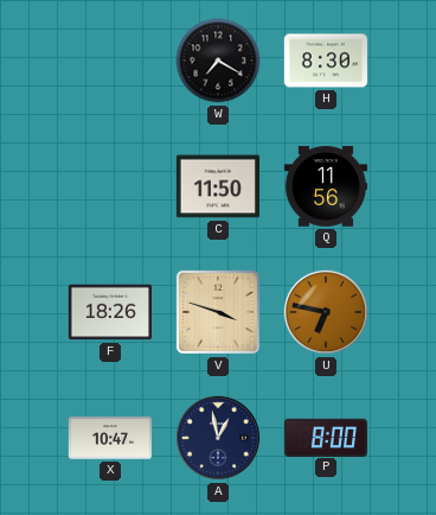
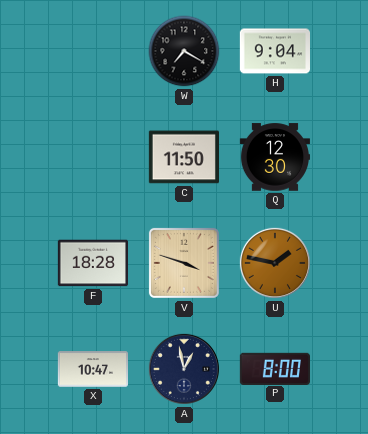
H: 8:30 -> 9:04 (274, 51)
Q: 11:56 -> 12:30 (274, 157)
F: 18:26 -> 18:28 (92, 263)
U: 6:47 -> 1:47 (275, 263)
